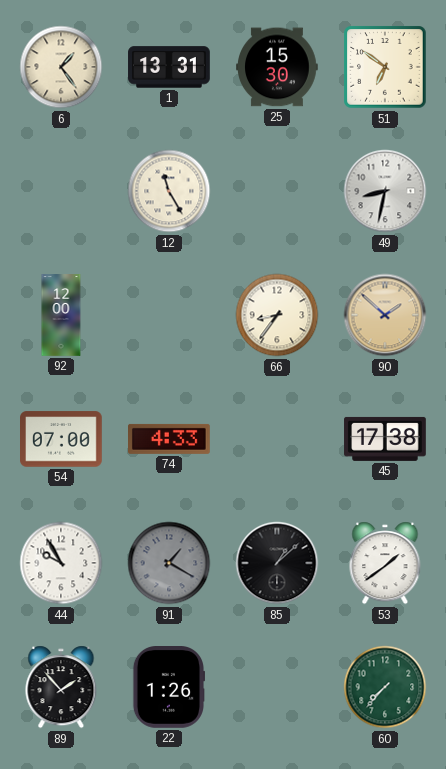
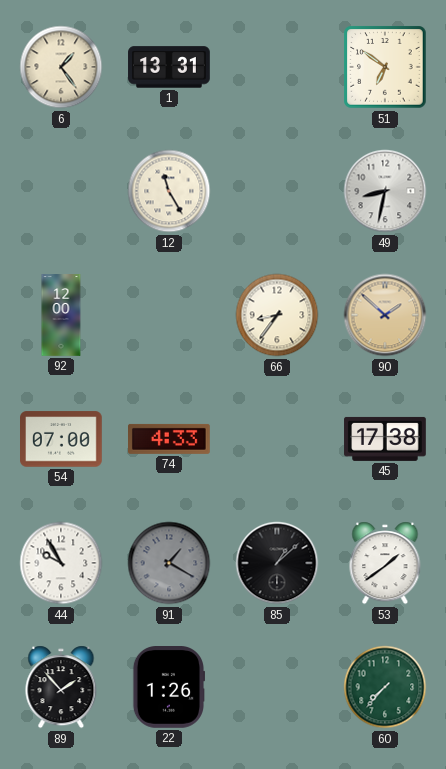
25: 15:30 -> none (278, 67)
